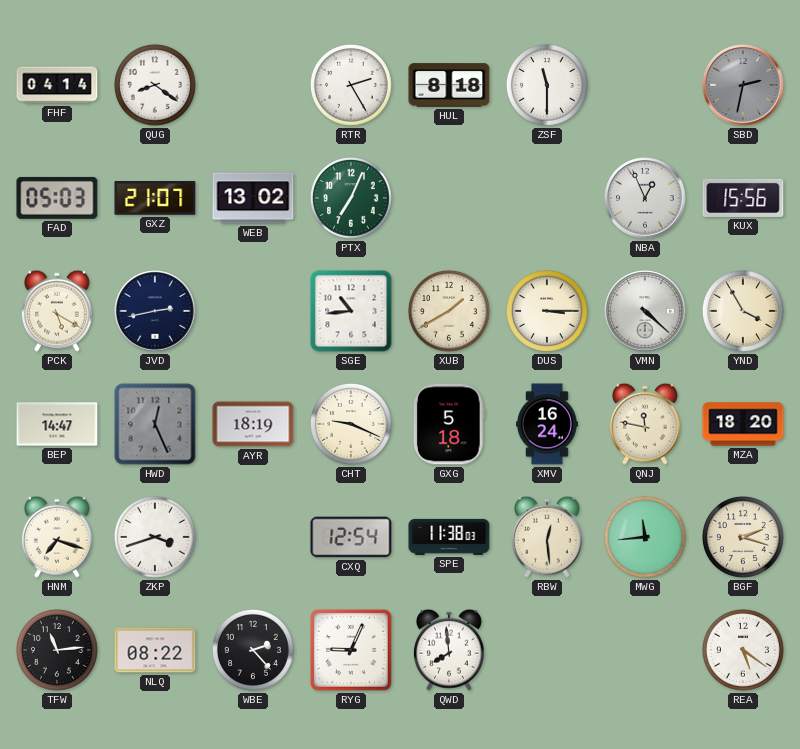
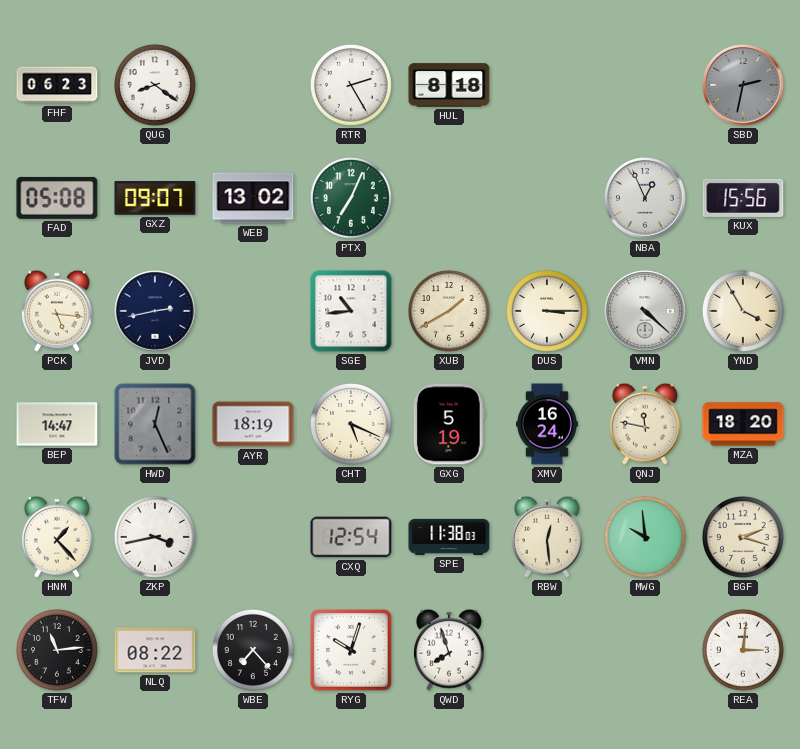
FHF: 04:14 -> 06:23 (57, 85)
ZSF: 11:30 -> none (548, 86)
FAD: 05:03 -> 05:08 (57, 198)
GXZ: 21:07 -> 09:07 (155, 198)
PCK: 5:20 -> 5:16 (57, 311)
CHT: 9:19 -> 5:19 (352, 425)
GXG: 5:18 -> 5:19 (449, 424)
HNM: 7:18 -> 1:23 (57, 537)
ZKP: 3:42 -> 3:43 (156, 538)
MWG: 11:44 -> 9:59 (646, 538)
WBE: 2:23 -> 7:23 (254, 651)
RYG: 9:04 -> 10:03 (351, 650)
QWD: 7:59 -> 7:57 (449, 650)
REA: 5:21 -> 3:01 (744, 651)
